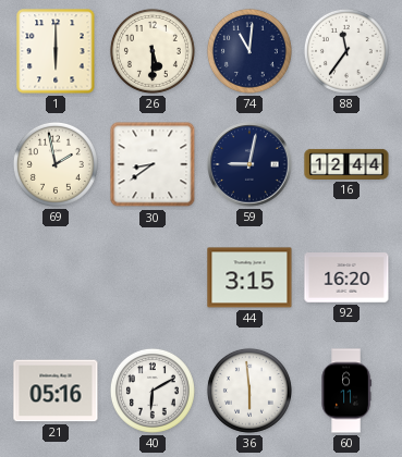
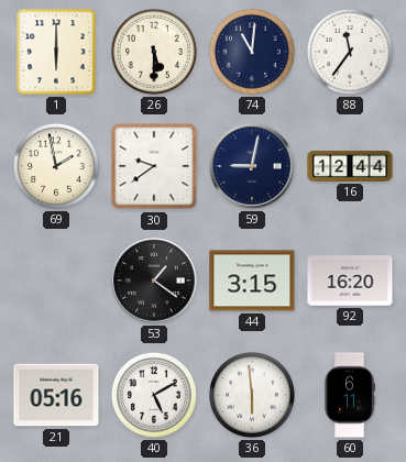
30: 8:39 -> 9:39 (154, 166)
53: none -> 1:21 (154, 280)
40: 6:10 -> 5:10 (154, 395)
